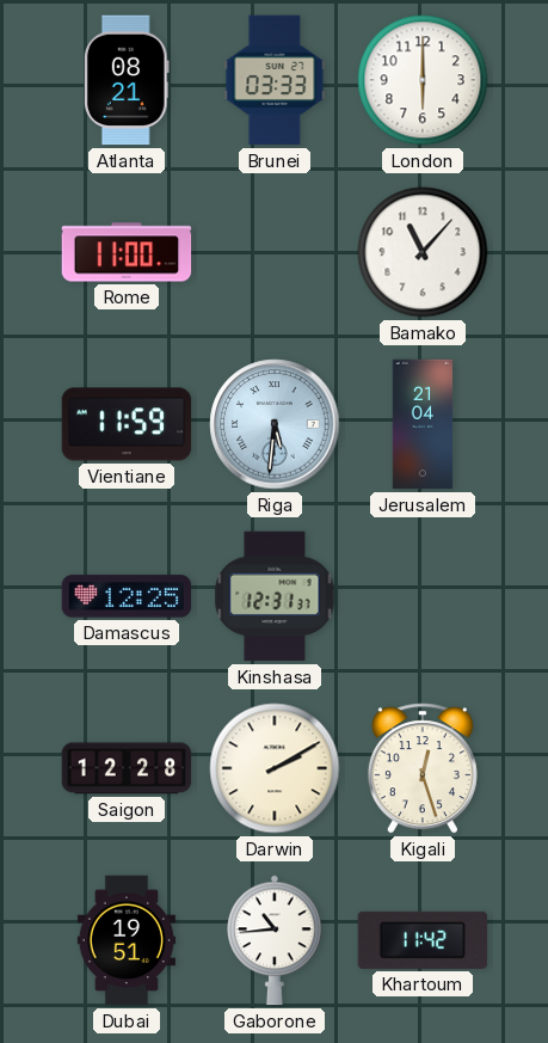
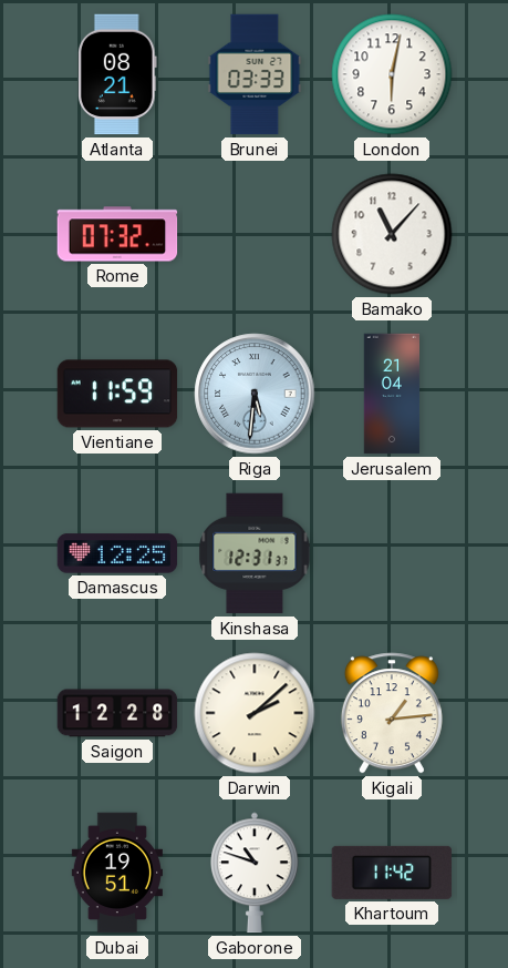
London: 6:00 -> 6:02 (392, 74)
Rome: 11:00 -> 07:32 (117, 234)
Darwin: 2:10 -> 2:08 (255, 713)
Kigali: 12:27 -> 1:14 (392, 713)
Gaborone: 10:44 -> 10:48 (255, 873)
